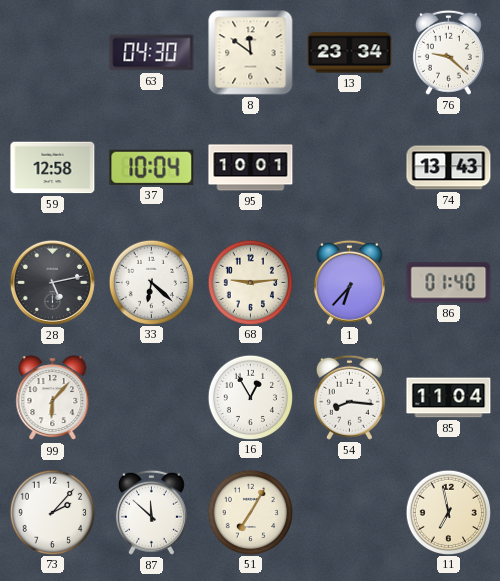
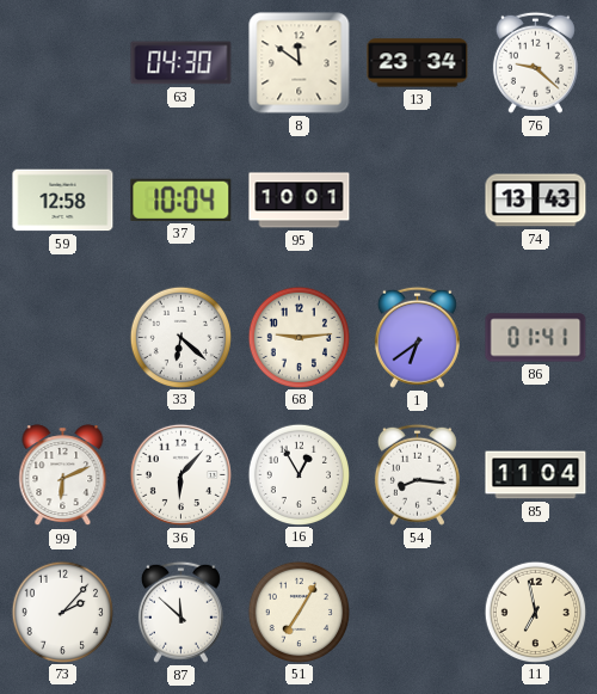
28: 5:13 -> none (52, 282)
1: 6:37 -> 6:39 (417, 337)
86: 01:40 -> 01:41 (536, 338)
99: 6:07 -> 6:11 (63, 475)
36: none -> 6:07 (180, 474)
